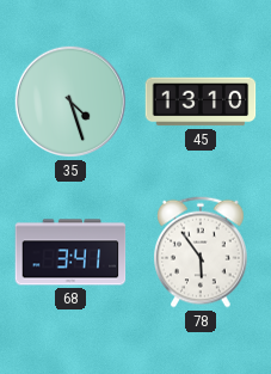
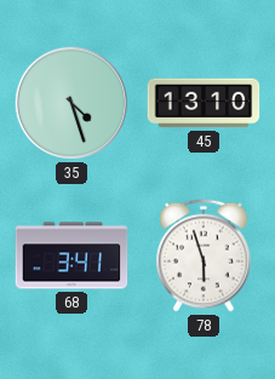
78: 5:54 -> 5:57 (204, 255)
